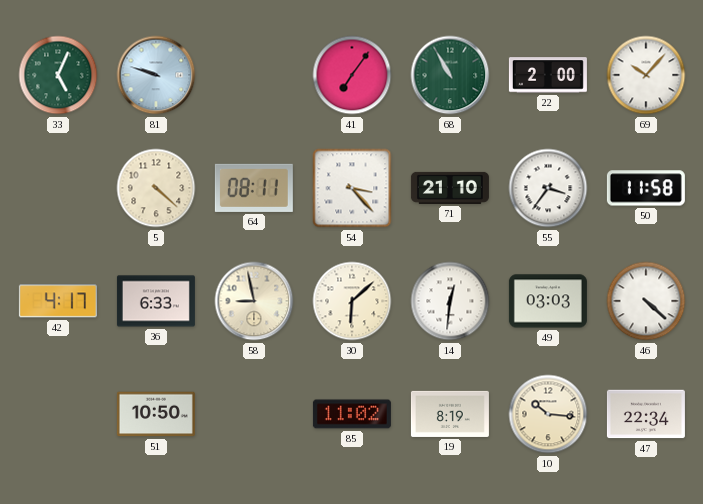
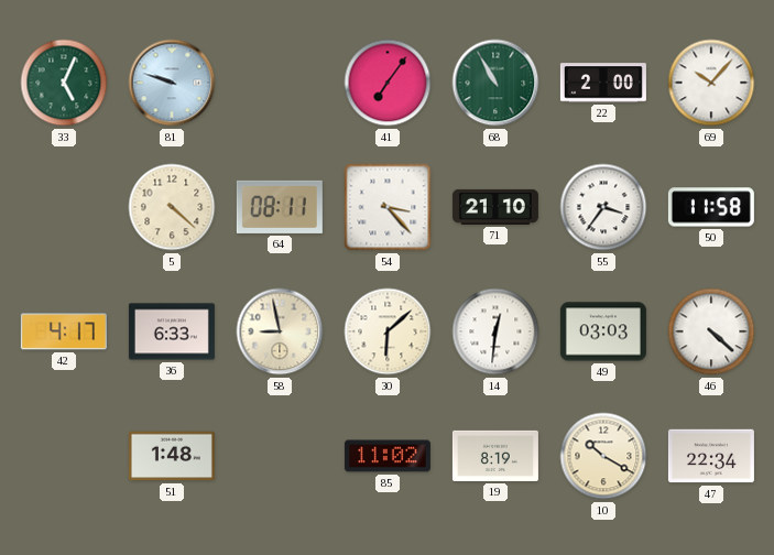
51: 10:50 -> 1:48 (172, 456)
10: 10:16 -> 10:20 (603, 456)
